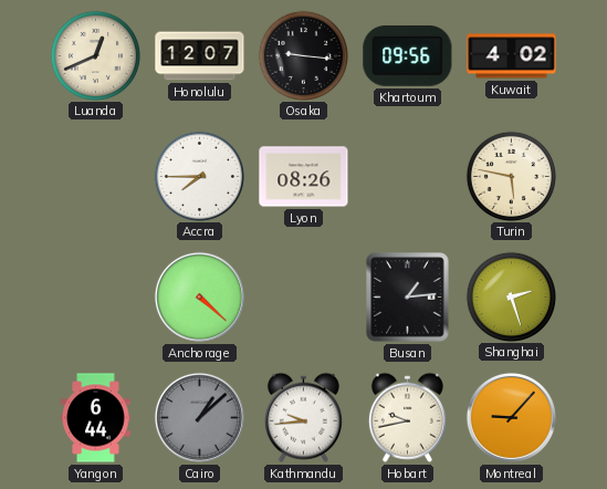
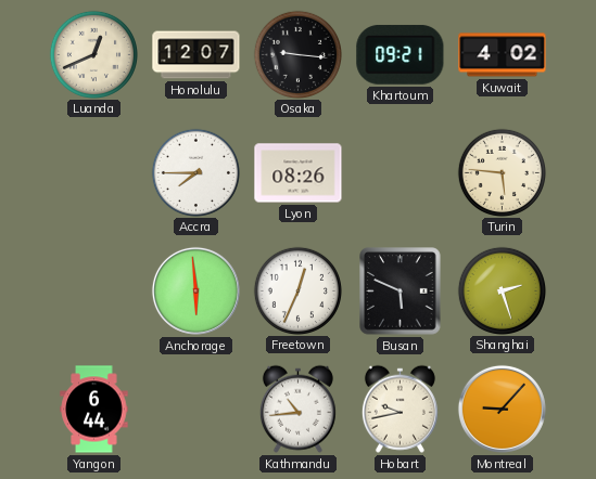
Khartoum: 09:56 -> 09:21 (401, 54)
Turin: 5:47 -> 5:46 (502, 172)
Anchorage: 4:22 -> 5:59 (195, 290)
Freetown: none -> 12:34 (297, 290)
Busan: 1:14 -> 5:49 (401, 292)
Cairo: 1:08 -> none (199, 417)
Kathmandu: 9:44 -> 10:44 (297, 409)
